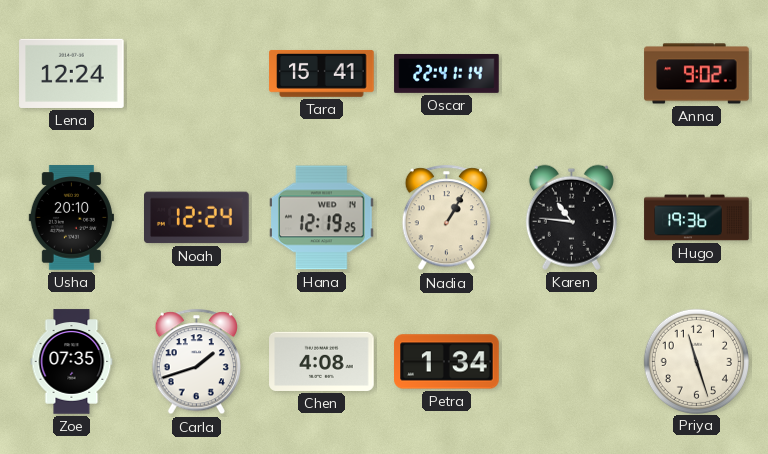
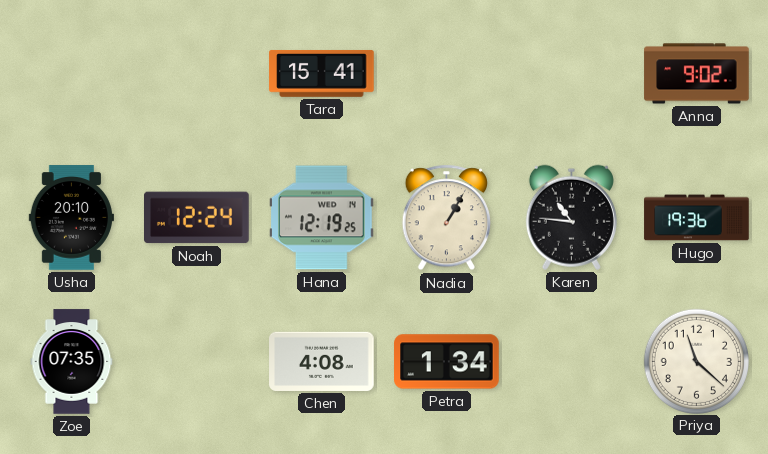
Lena: 12:24 -> none (72, 73)
Oscar: 22:41 -> none (447, 73)
Carla: 1:42 -> none (196, 362)
Priya: 11:27 -> 11:22 (696, 361)
